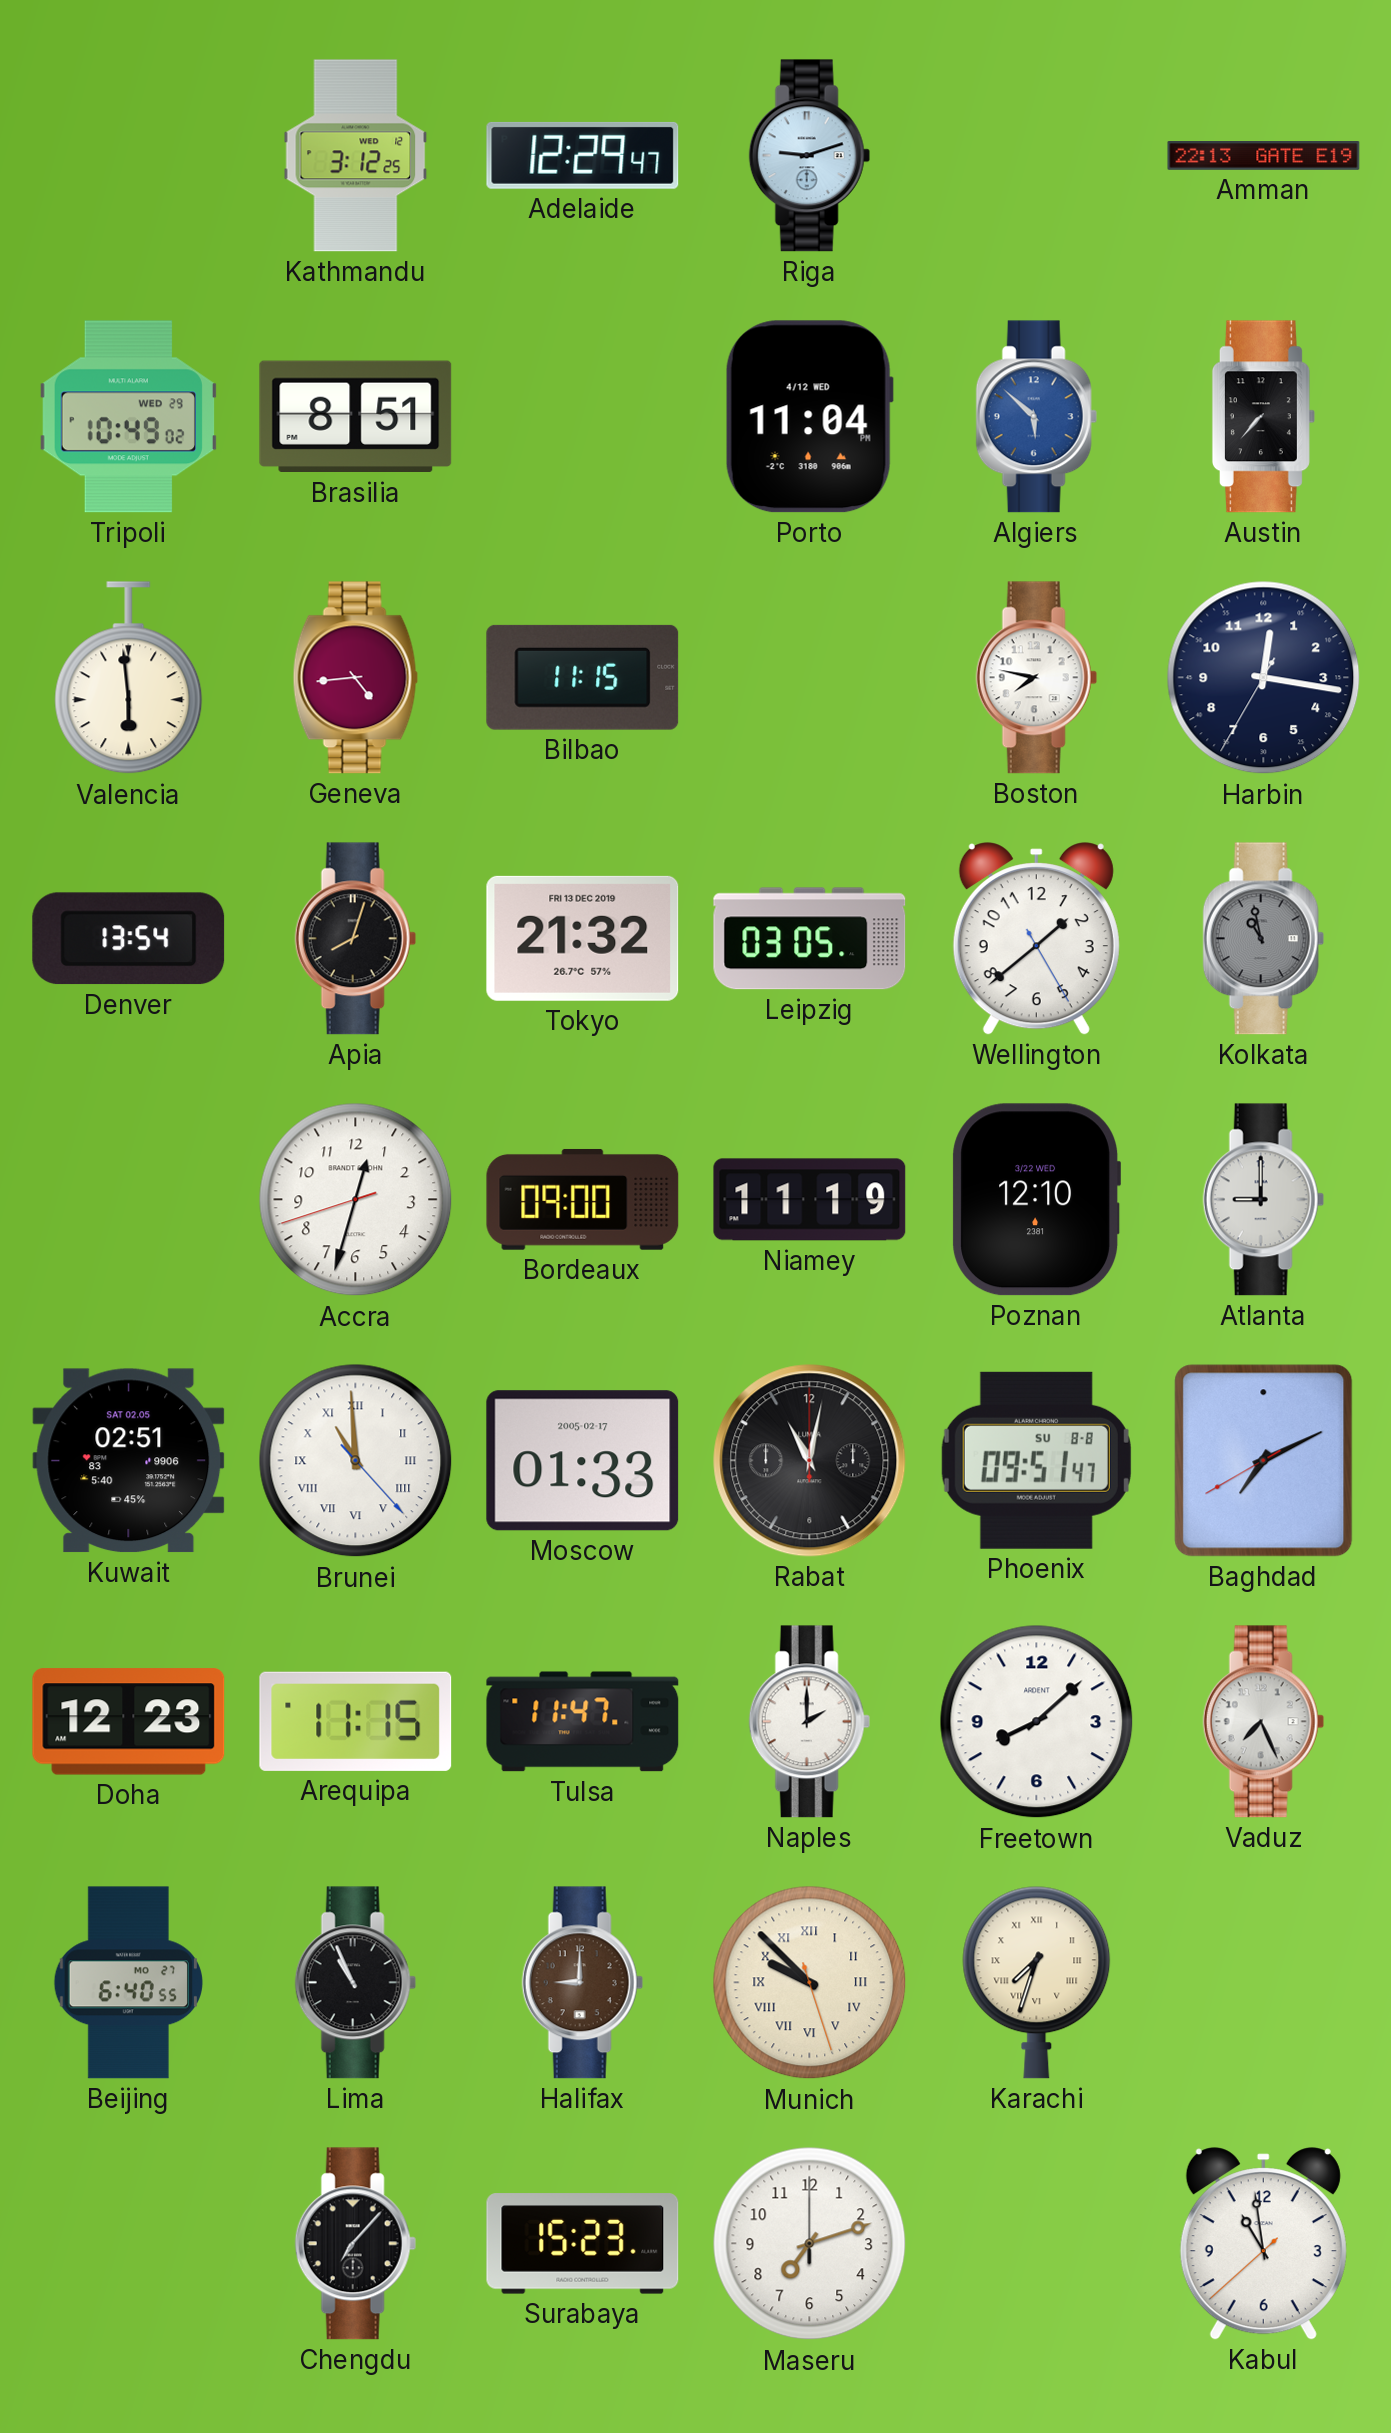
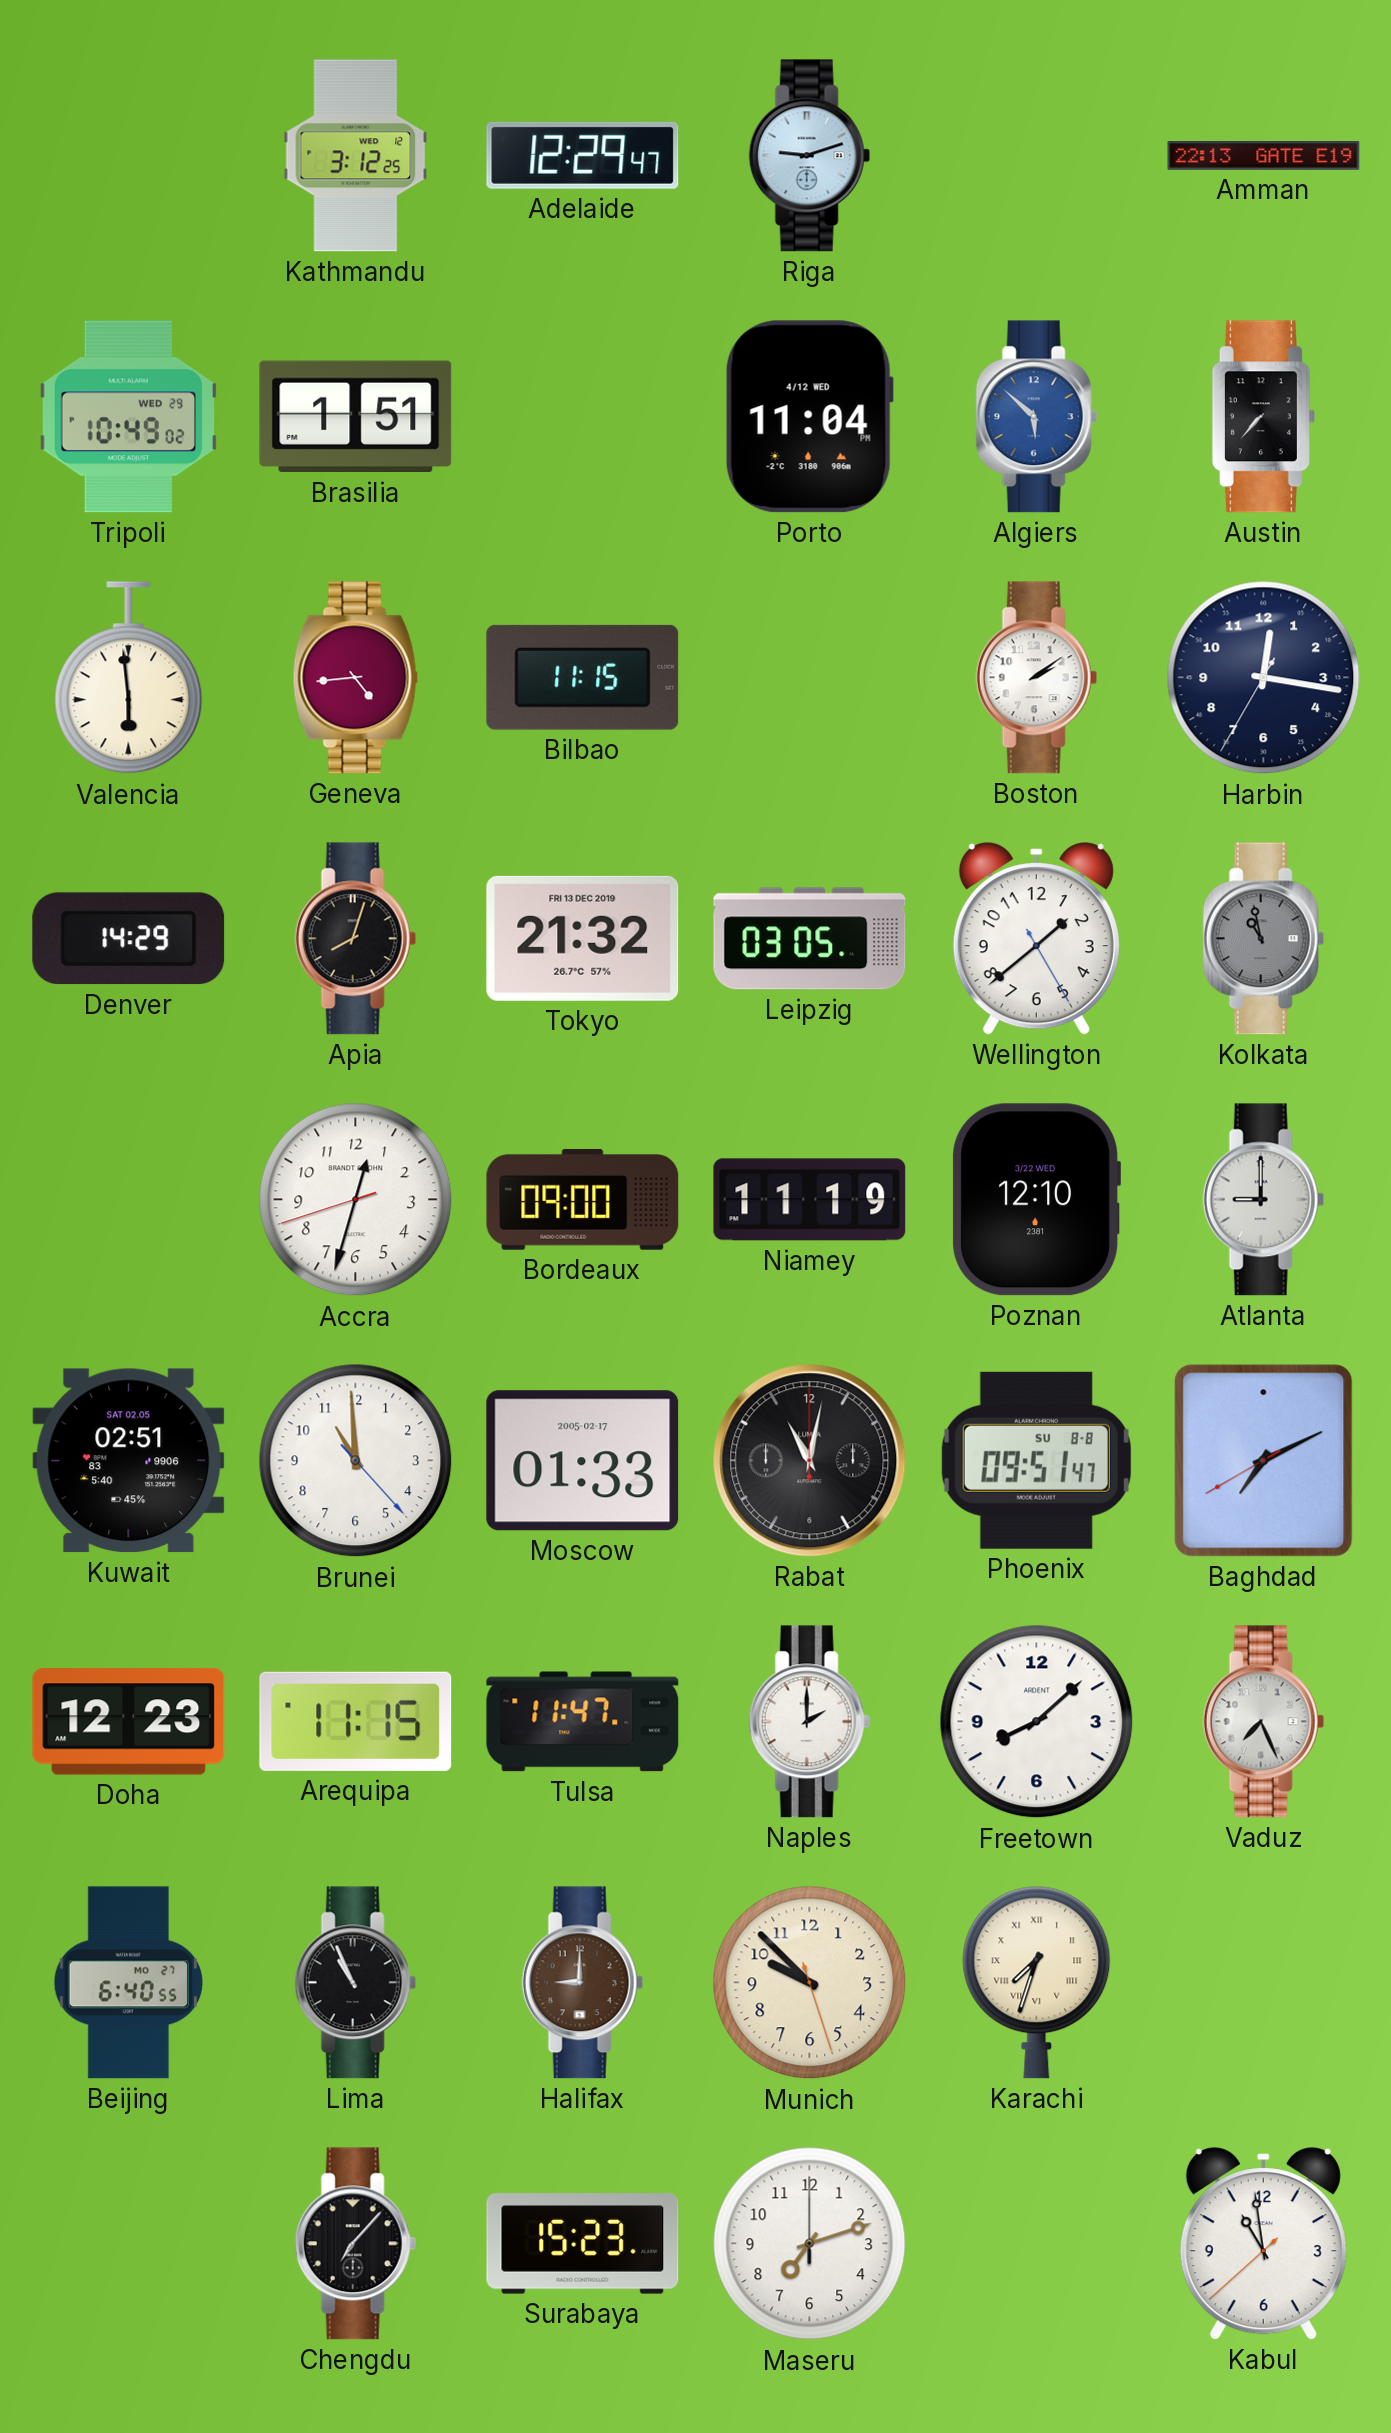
Brasilia: 8:51 -> 1:51 (356, 417)
Boston: 7:47 -> 2:09 (1036, 678)
Denver: 13:54 -> 14:29 (129, 939)
Brunei numerals: Roman -> Arabic (356, 1461)
Munich numerals: Roman -> Arabic (810, 1983)
